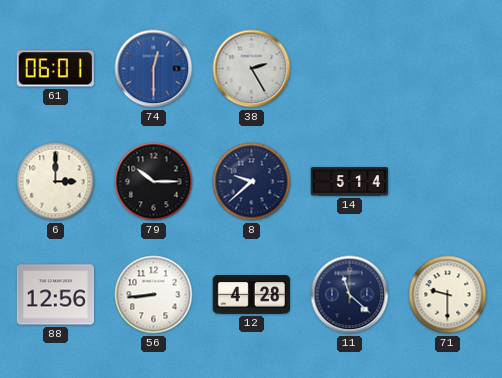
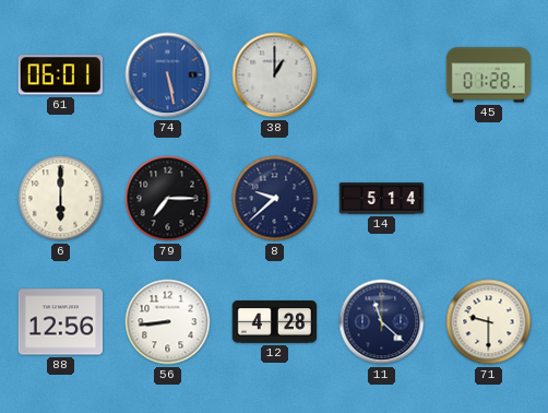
74: 12:30 -> 5:28 (168, 75)
38: 2:25 -> 1:00 (275, 75)
45: none -> 01:28 (489, 75)
6: 3:00 -> 6:00 (61, 199)
79: 10:15 -> 7:15 (168, 199)
